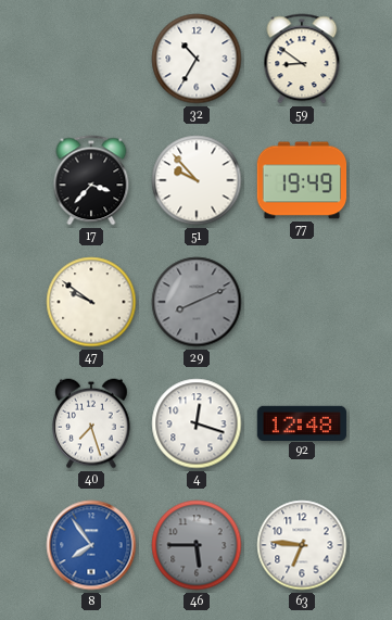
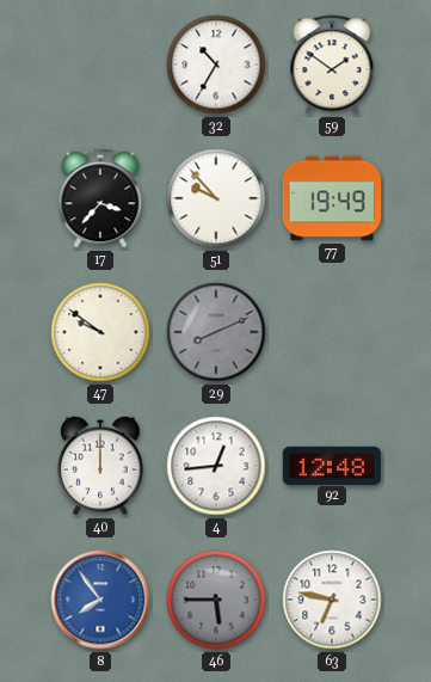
59: 8:51 -> 1:51 (332, 64)
40: 7:27 -> 12:00 (101, 466)
4: 12:18 -> 12:44 (216, 466)
63: 6:46 -> 6:47 (332, 600)
